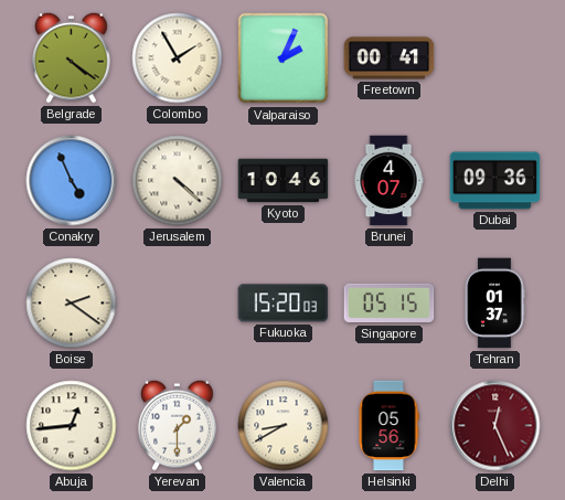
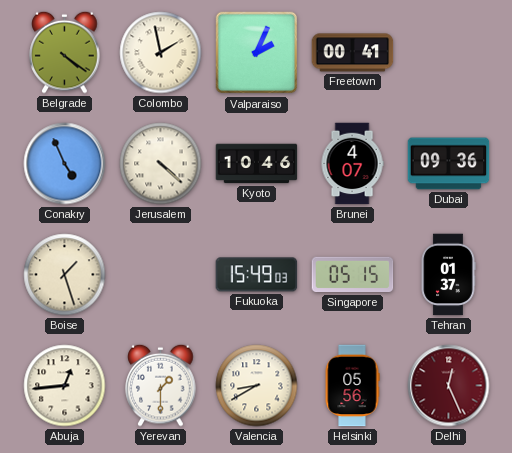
Colombo: 1:55 -> 1:58 (161, 53)
Boise: 2:21 -> 1:27 (65, 275)
Fukuoka: 15:20 -> 15:49 (257, 275)
